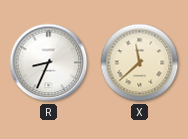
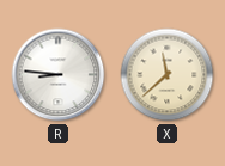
R: 8:34 -> 8:46 (59, 75)
